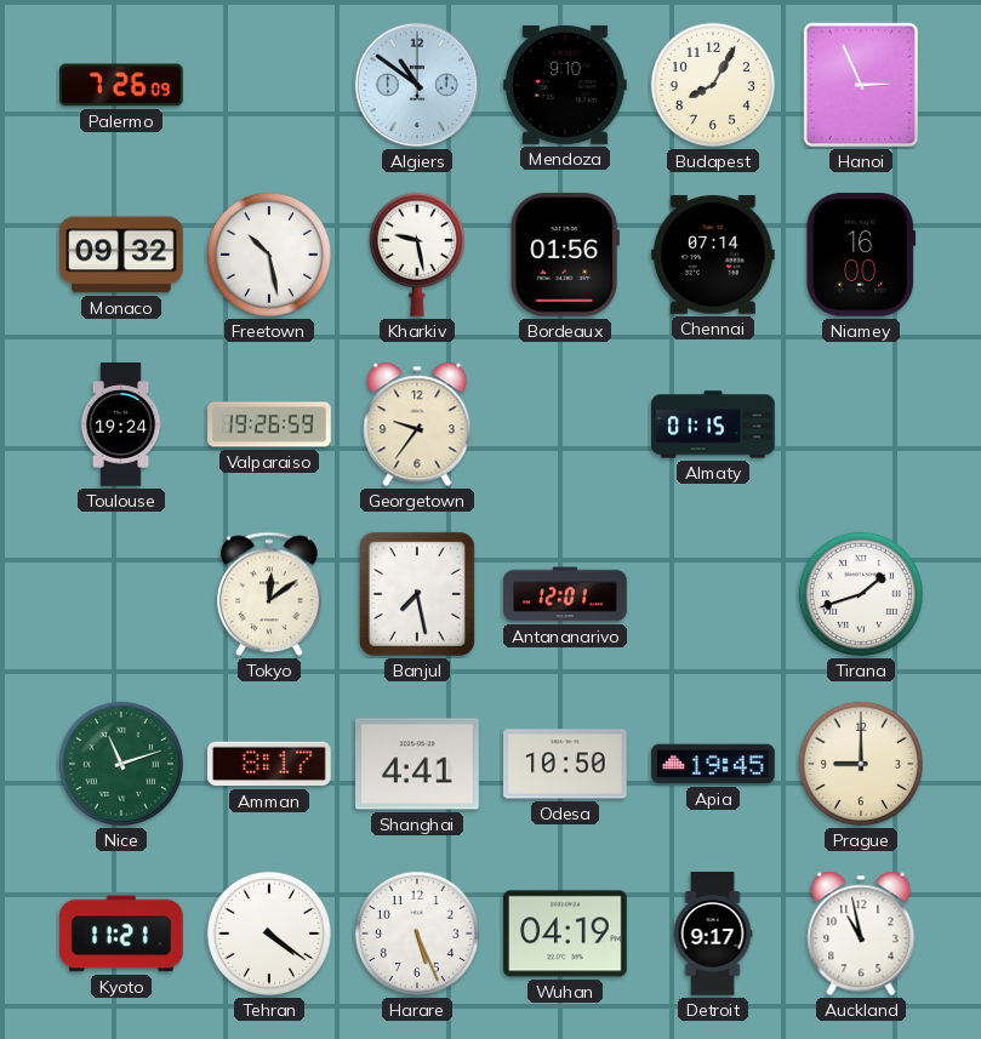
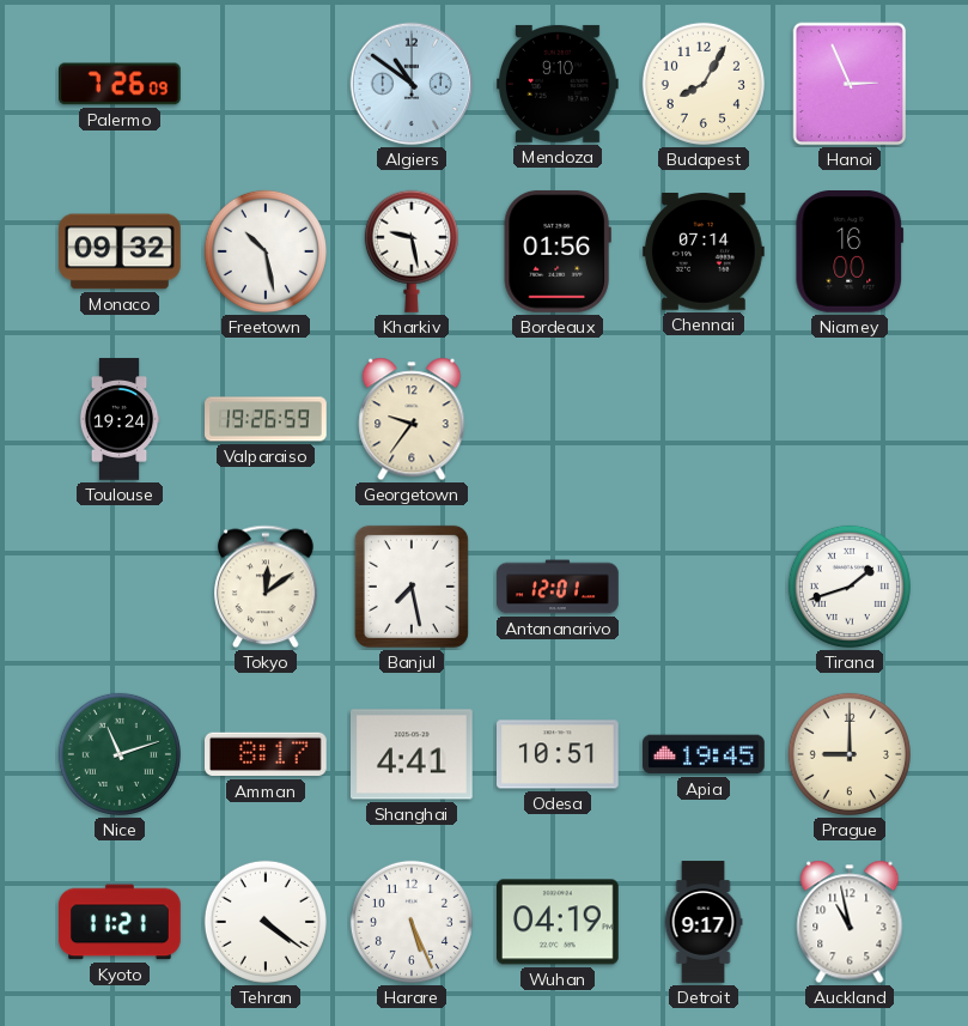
Almaty: 01:15 -> none (713, 424)
Odesa: 10:50 -> 10:51 (559, 754)
